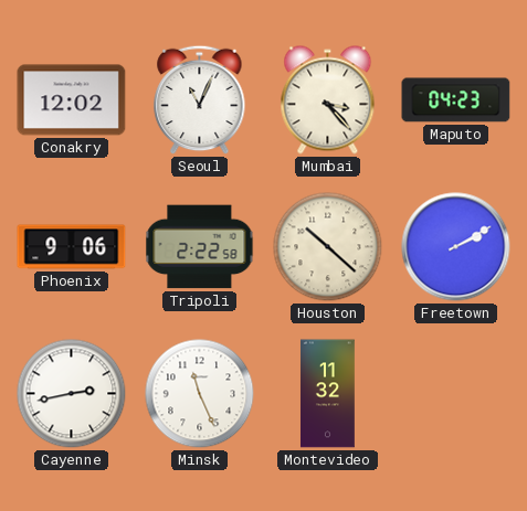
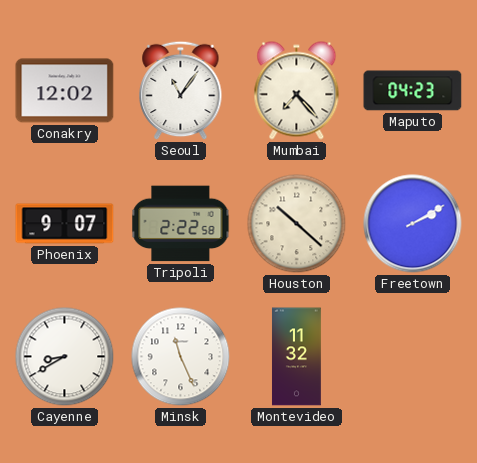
Seoul: 11:04 -> 11:06 (181, 91)
Mumbai: 3:23 -> 7:23 (297, 91)
Phoenix: 9:06 -> 9:07 (65, 224)
Cayenne: 2:43 -> 8:40 (65, 357)
